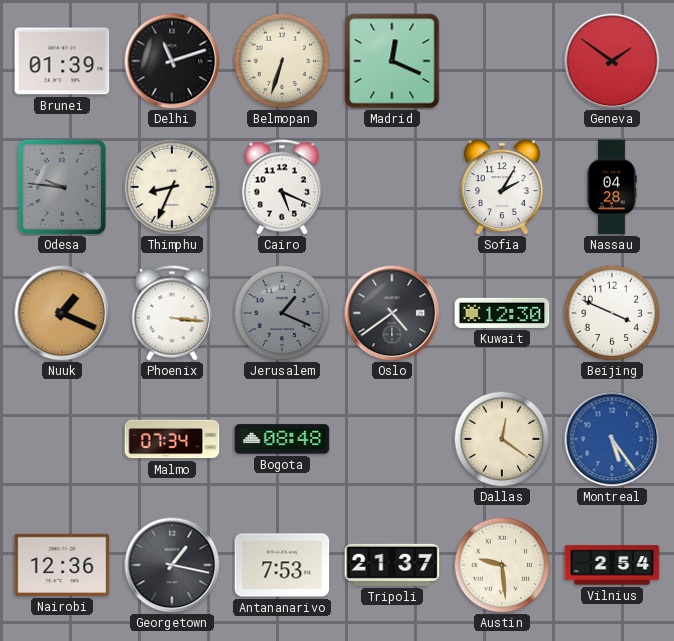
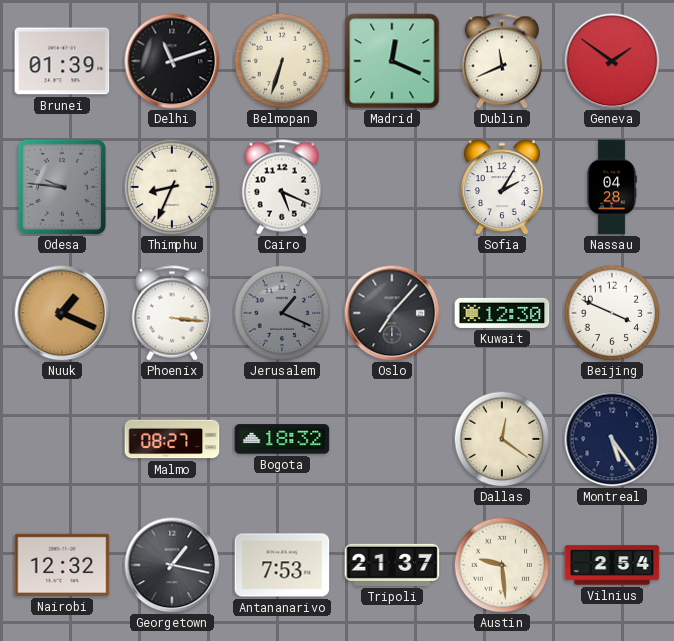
Dublin: none -> 11:41 (501, 61)
Oslo: 4:39 -> 7:07 (392, 313)
Malmo: 07:34 -> 08:27 (172, 439)
Bogota: 08:48 -> 18:32 (282, 439)
Montreal dial: blue -> navy (612, 439)
Nairobi: 12:36 -> 12:32 (62, 565)
